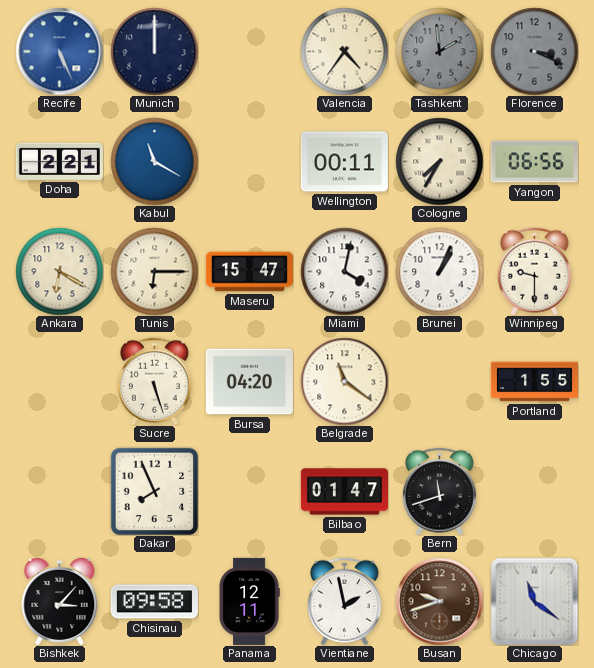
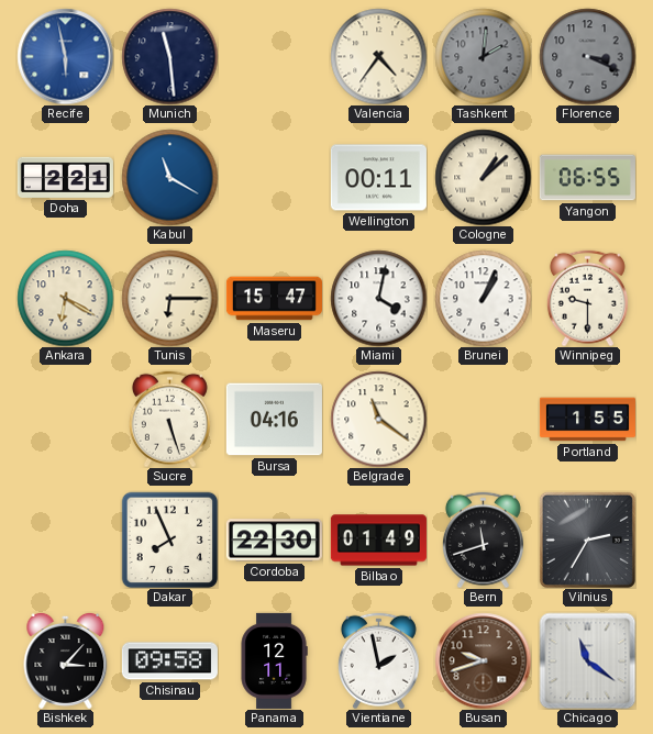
Recife: 5:26 -> 5:58 (65, 56)
Munich: 12:00 -> 11:29 (169, 56)
Tashkent: 1:59 -> 2:01 (483, 56)
Cologne: 7:35 -> 1:08 (483, 177)
Yangon: 06:56 -> 06:55 (587, 178)
Bursa: 04:20 -> 04:16 (274, 420)
Cordoba: none -> 22:30 (274, 541)
Bilbao: 01:47 -> 01:49 (378, 541)
Vilnius: none -> 2:35 (587, 540)
